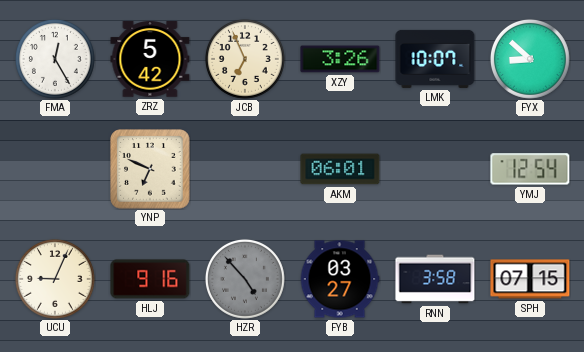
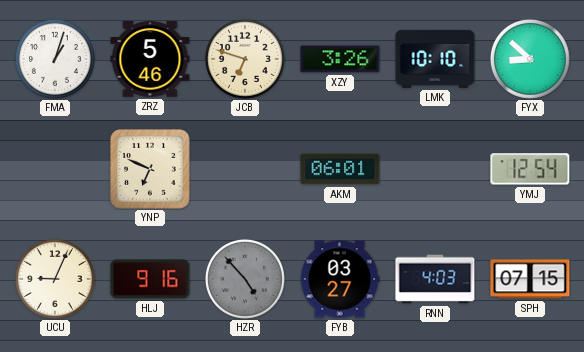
FMA: 12:25 -> 1:03 (55, 59)
ZRZ: 5:42 -> 5:46 (150, 59)
JCB: 6:56 -> 6:48 (245, 59)
LMK: 10:07 -> 10:10 (435, 59)
RNN: 3:58 -> 4:03 (435, 279)
